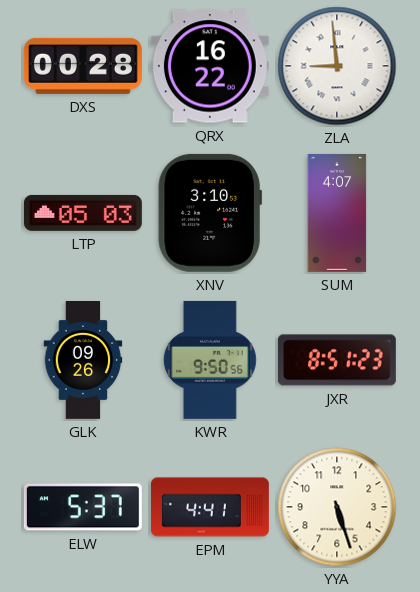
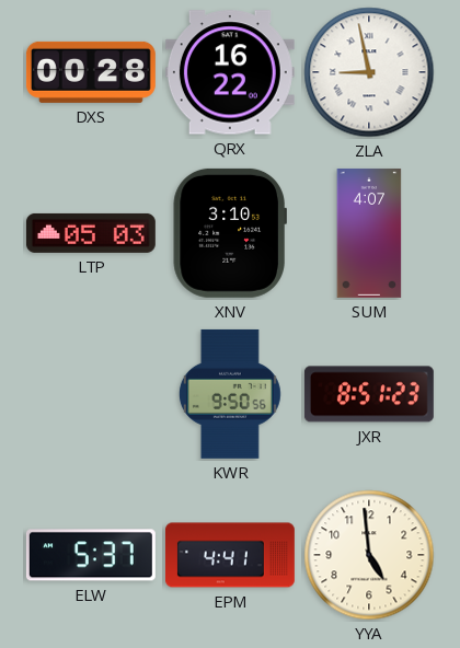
ZLA: 8:59 -> 8:58 (369, 72)
GLK: 09:26 -> none (83, 361)
YYA: 5:27 -> 4:59 (369, 555)
